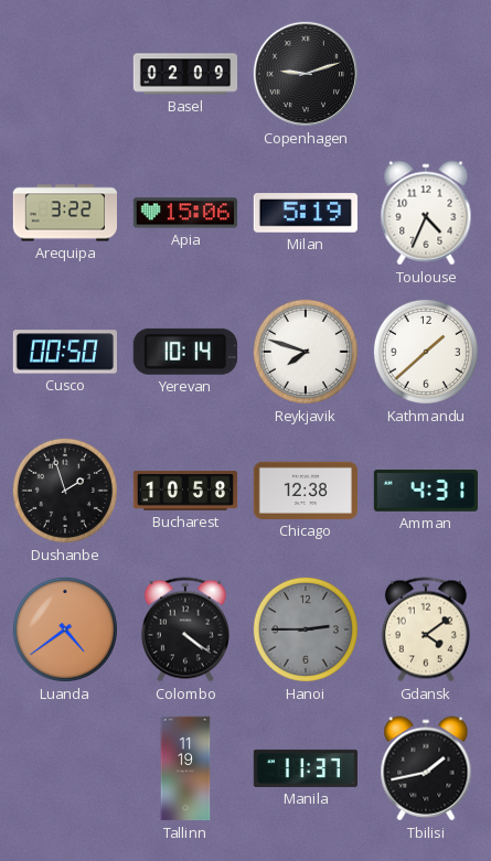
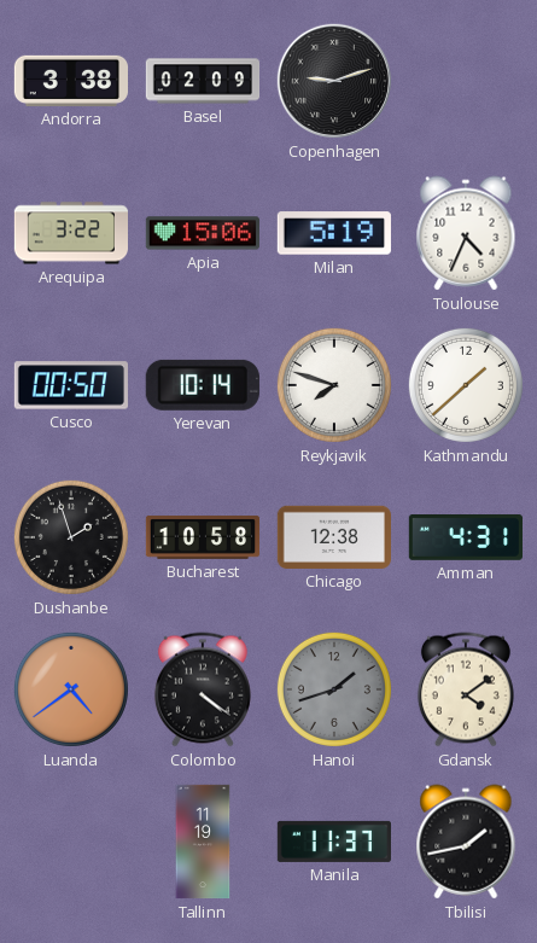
Andorra: none -> 3:38 (70, 81)
Hanoi: 2:45 -> 1:42 (334, 689)
